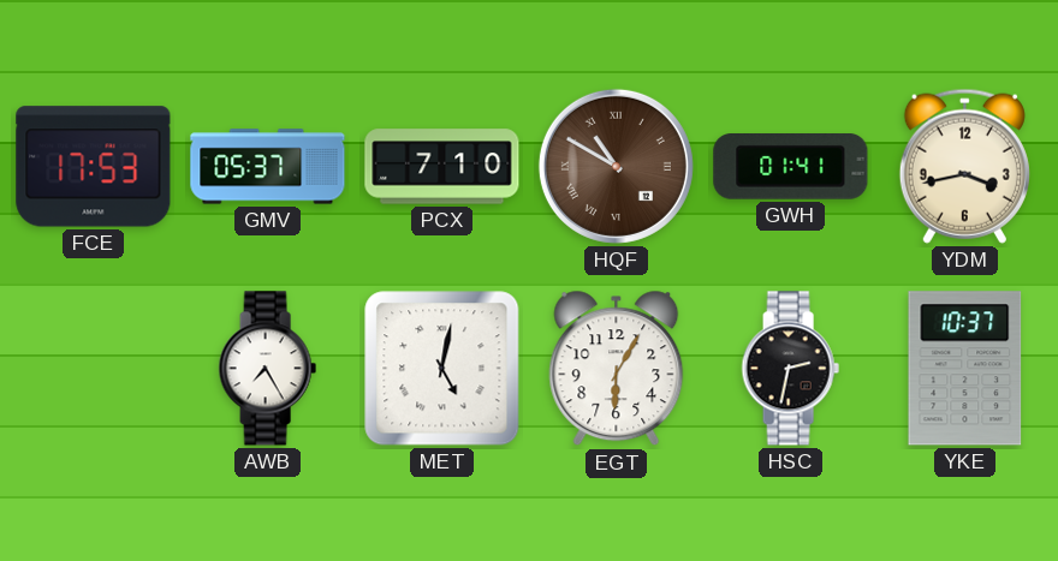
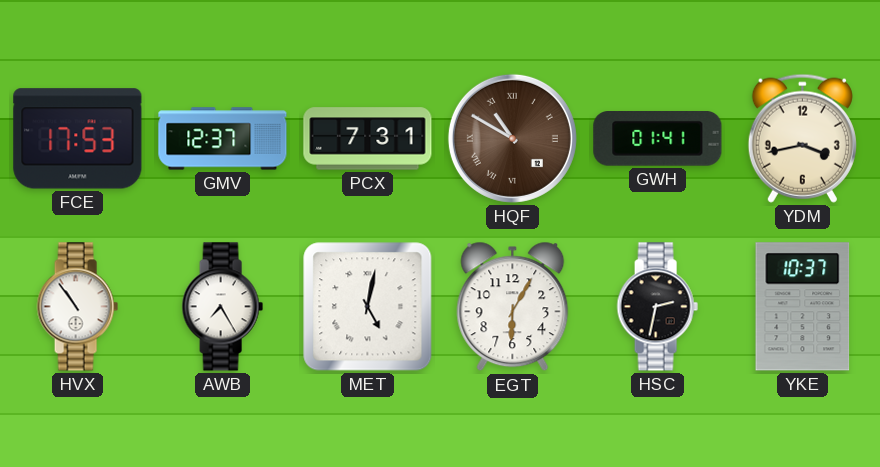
GMV: 05:37 -> 12:37 (223, 139)
PCX: 7:10 -> 7:31 (368, 139)
HVX: none -> 10:54 (77, 307)
